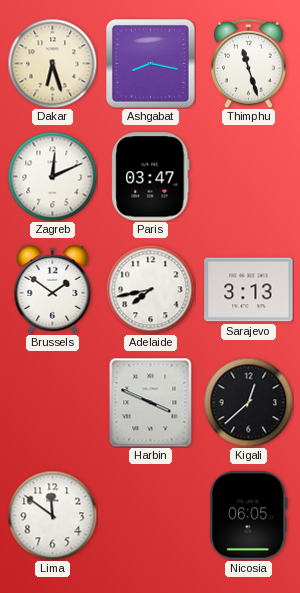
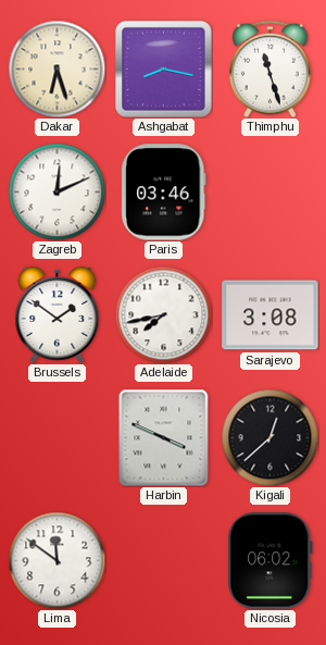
Paris: 03:47 -> 03:46 (164, 193)
Sarajevo: 3:13 -> 3:08 (271, 315)
Nicosia: 06:05 -> 06:02 (269, 561)
